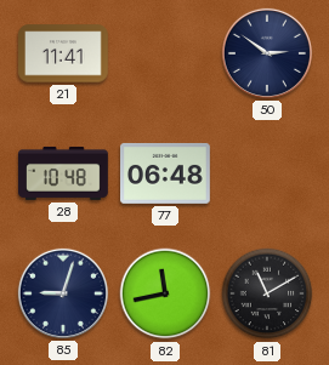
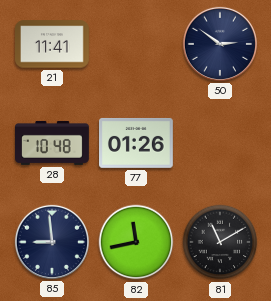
77: 06:48 -> 01:26 (137, 143)
85: 9:03 -> 8:59 (52, 242)
